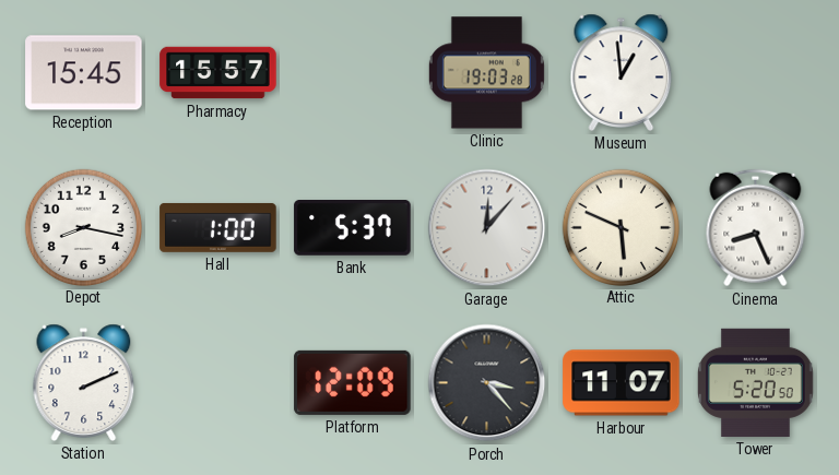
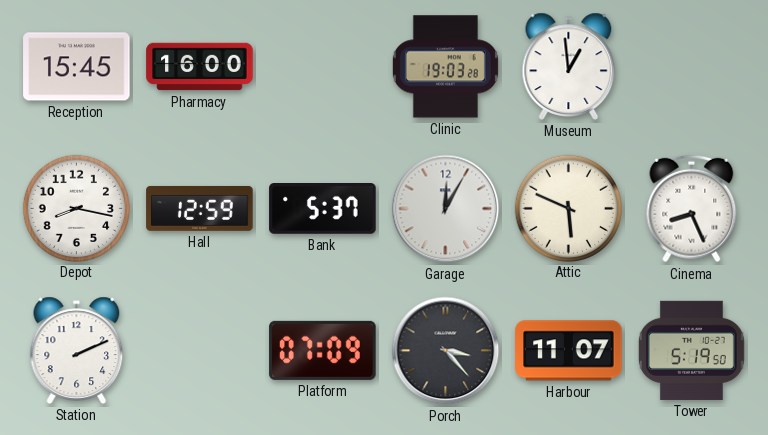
Pharmacy: 15:57 -> 16:00 (200, 67)
Hall: 1:00 -> 12:59 (200, 208)
Garage: 12:07 -> 12:05 (446, 209)
Platform: 12:09 -> 07:09 (323, 350)
Tower: 5:20 -> 5:19 (691, 350)
